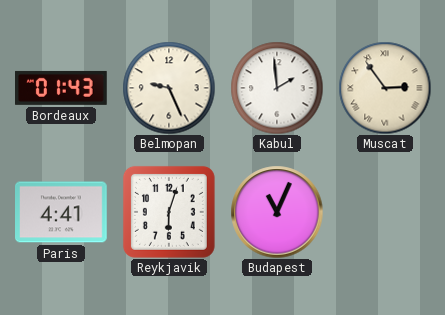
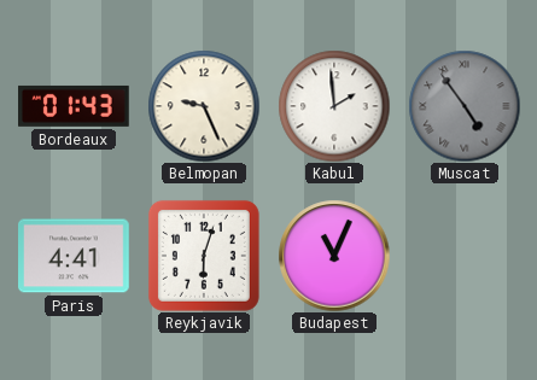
Muscat: 2:54 -> 4:54 (465, 106)
Muscat dial: cream -> grey (465, 106)
